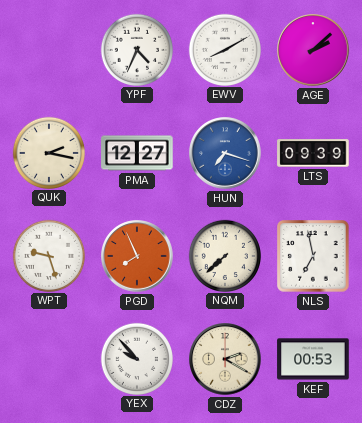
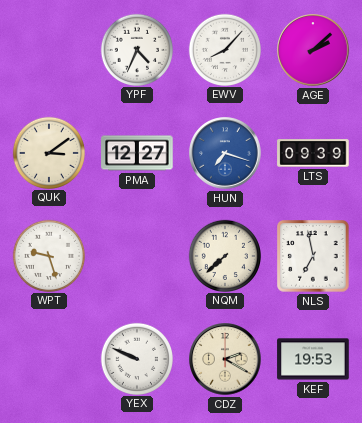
EWV: 8:10 -> 8:07 (224, 49)
QUK: 2:17 -> 3:09 (48, 152)
PGD: 7:56 -> none (137, 256)
YEX: 9:53 -> 9:49 (136, 358)
KEF: 00:53 -> 19:53 (313, 359)
